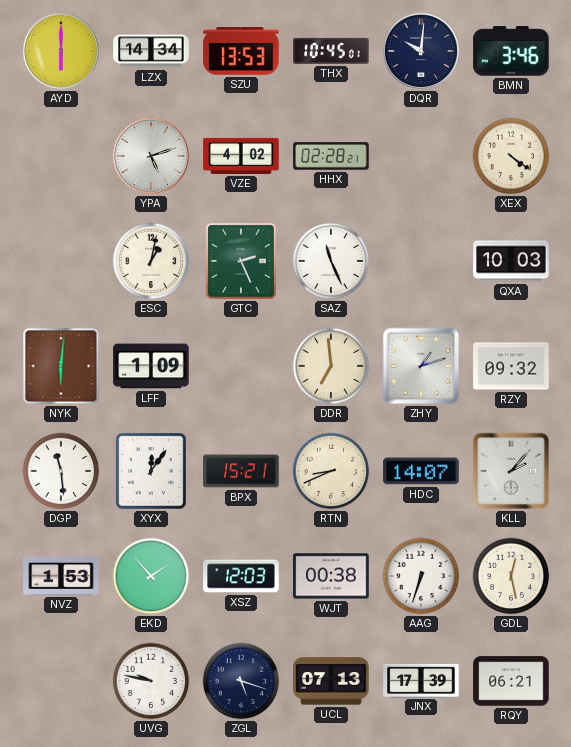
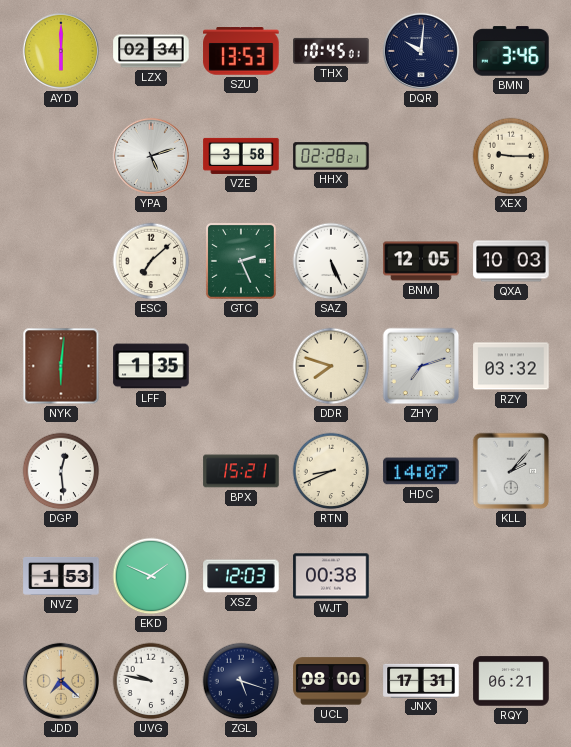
LZX: 14:34 -> 02:34 (151, 51)
VZE: 4:02 -> 3:58 (241, 156)
XEX: 4:21 -> 9:15 (511, 156)
ESC: 1:02 -> 7:08 (151, 261)
SAZ: 11:26 -> 5:26 (331, 261)
BNM: none -> 12:05 (421, 261)
LFF: 1:09 -> 1:35 (151, 366)
DDR: 6:59 -> 7:48 (331, 366)
ZHY: 1:12 -> 7:12 (421, 366)
RZY: 09:32 -> 03:32 (511, 366)
DGP: 11:29 -> 12:29 (61, 471)
XYX: 12:06 -> none (151, 471)
EKD: 1:53 -> 1:49 (151, 576)
AAG: 6:33 -> none (421, 576)
GDL: 12:28 -> none (511, 576)
JDD: none -> 7:22 (61, 681)
UCL: 07:13 -> 08:00 (331, 681)
JNX: 17:39 -> 17:31 (421, 680)
